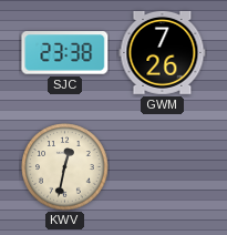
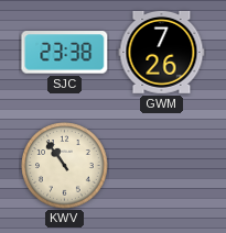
KWV: 12:32 -> 10:54 (65, 166)
